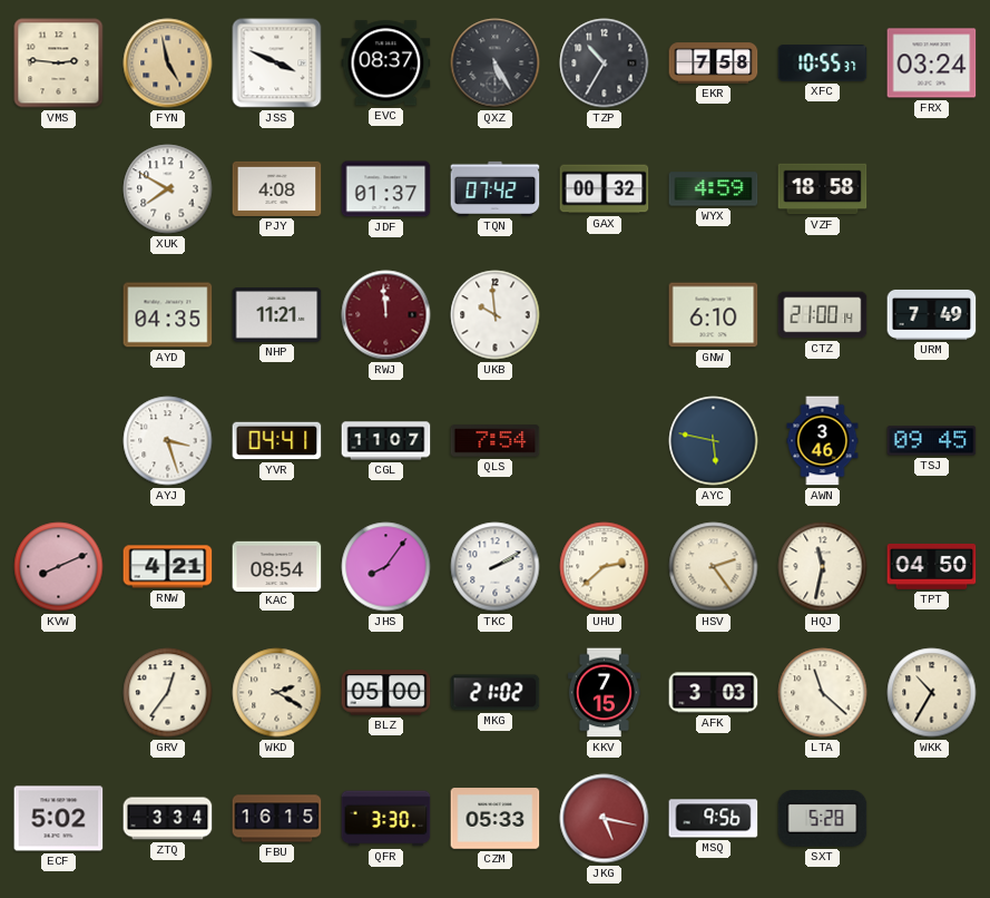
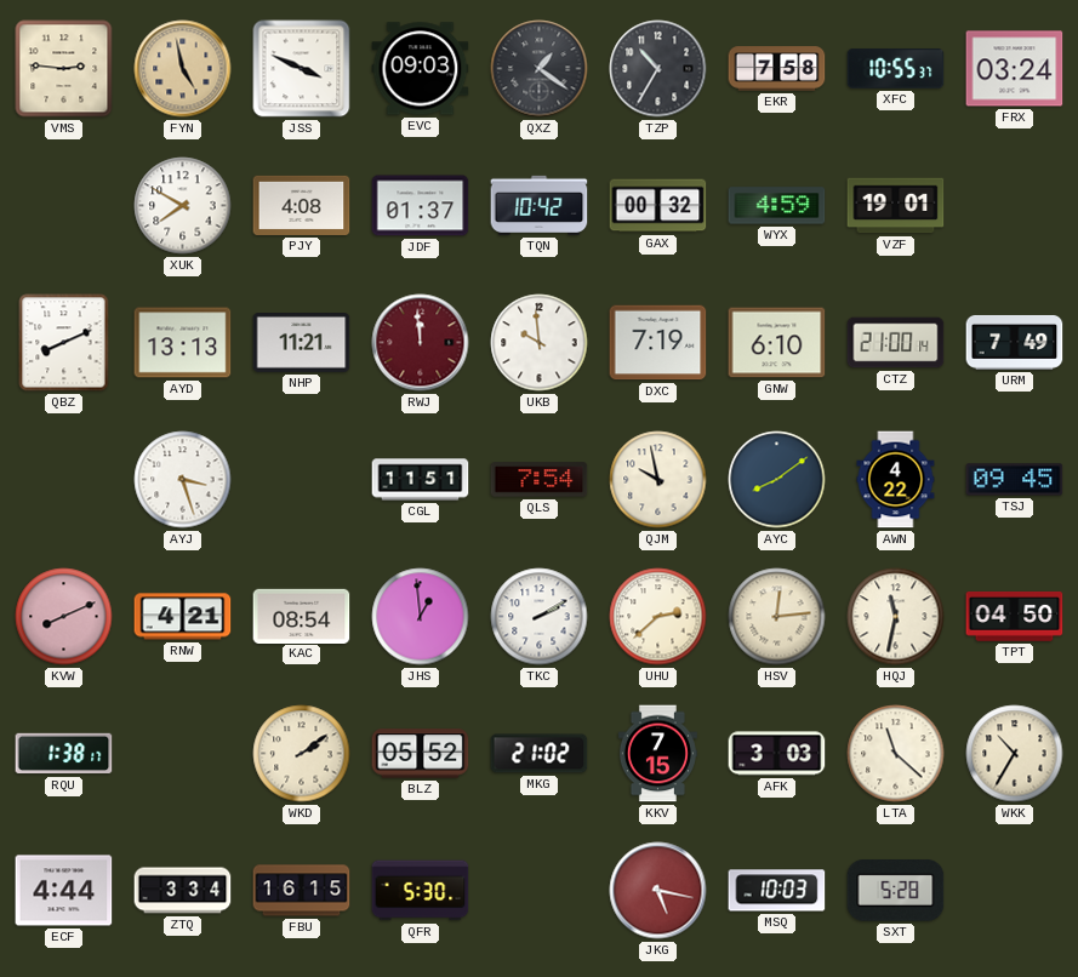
EVC: 08:37 -> 09:03 (421, 69)
QXZ: 5:25 -> 1:21 (540, 69)
TQN: 07:42 -> 10:42 (540, 205)
VZF: 18:58 -> 19:01 (896, 206)
QBZ: none -> 8:11 (64, 343)
AYD: 04:35 -> 13:13 (183, 343)
DXC: none -> 7:19 (658, 343)
YVR: 04:41 -> none (277, 441)
CGL: 11:07 -> 11:51 (421, 480)
QJM: none -> 9:58 (658, 480)
AYC: 5:47 -> 8:09 (777, 480)
AWN: 3:46 -> 4:22 (896, 480)
JHS: 8:06 -> 12:59 (421, 617)
HSV: 2:24 -> 12:14 (777, 617)
RQU: none -> 1:38 (64, 754)
GRV: 12:36 -> none (168, 693)
WKD: 2:20 -> 2:09 (302, 754)
BLZ: 05:00 -> 05:52 (421, 754)
ECF: 5:02 -> 4:44 (64, 891)
QFR: 3:30 -> 5:30 (421, 891)
CZM: 05:33 -> none (496, 819)
MSQ: 9:56 -> 10:03 (777, 891)
